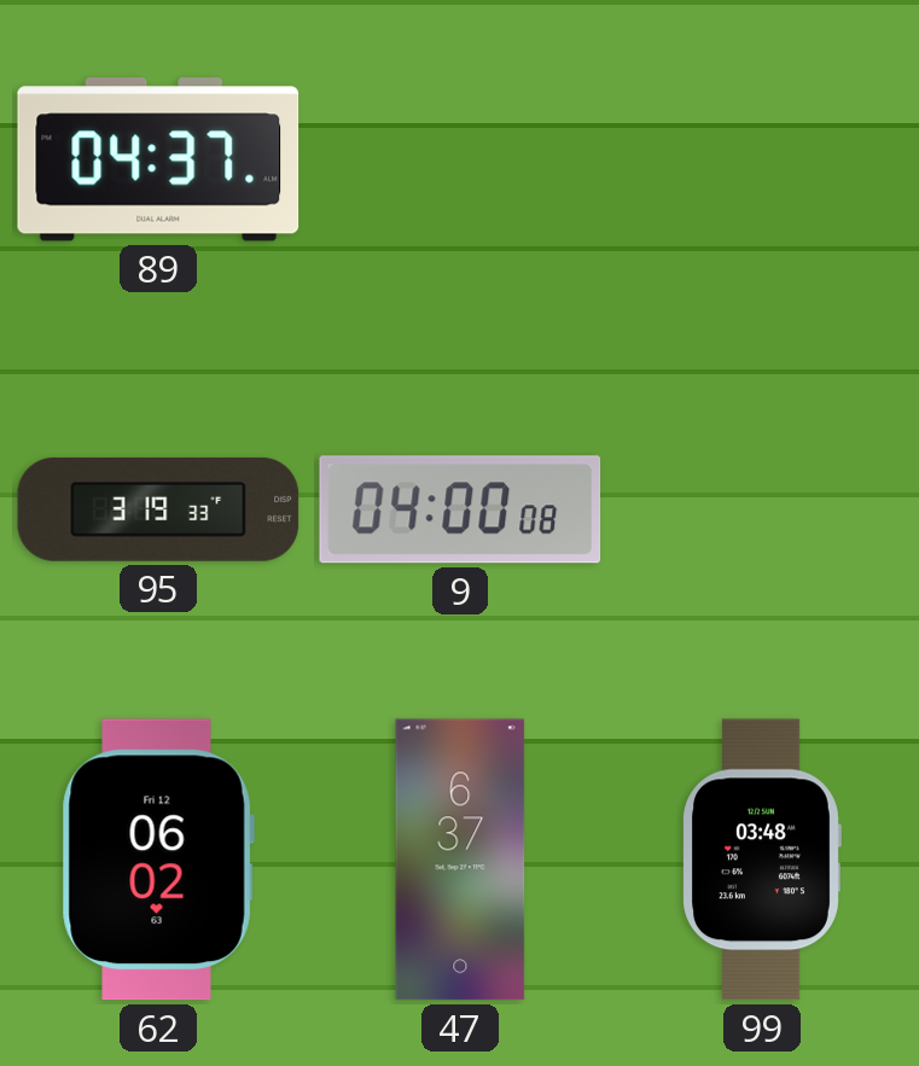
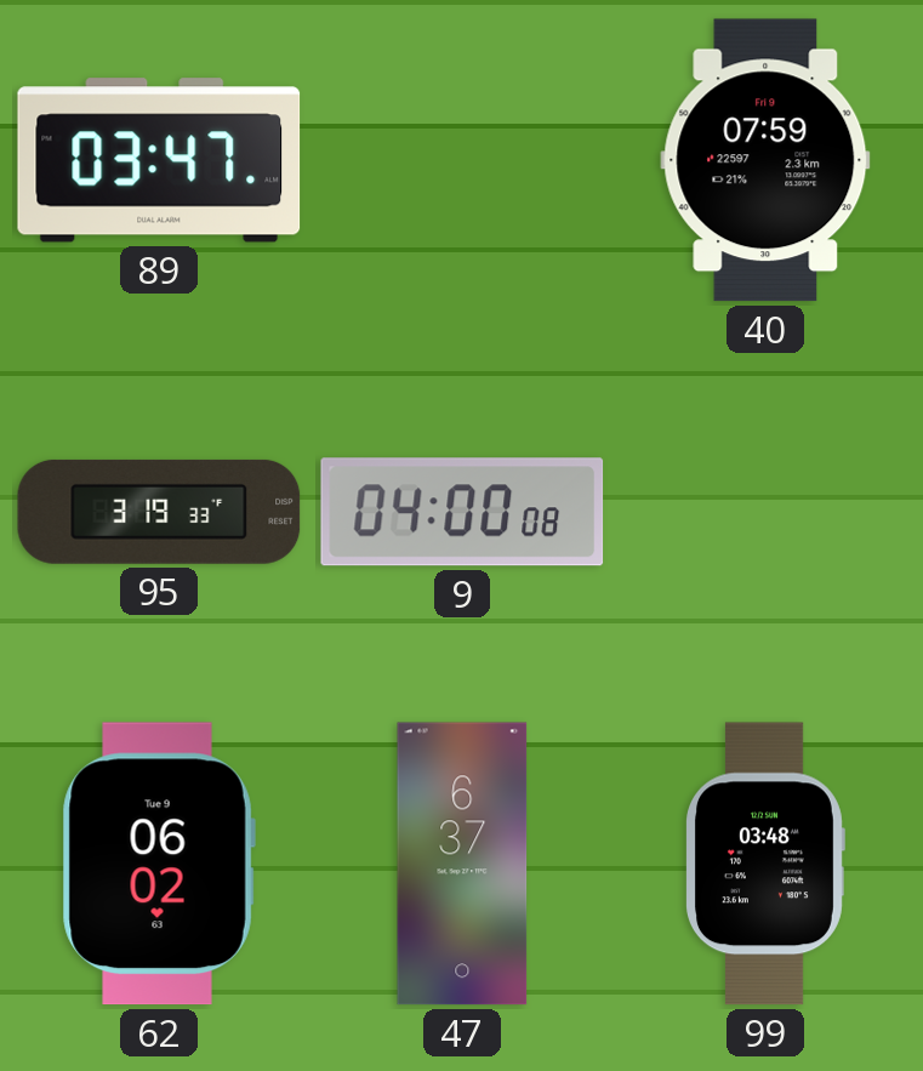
89: 04:37 -> 03:47 (159, 160)
40: none -> 07:59 (765, 160)
62 date: Fri 12 -> Tue 9 (159, 864)
